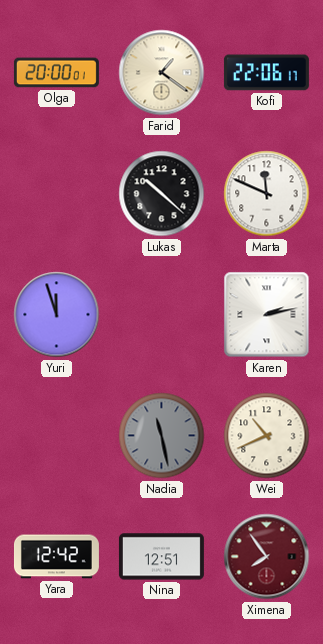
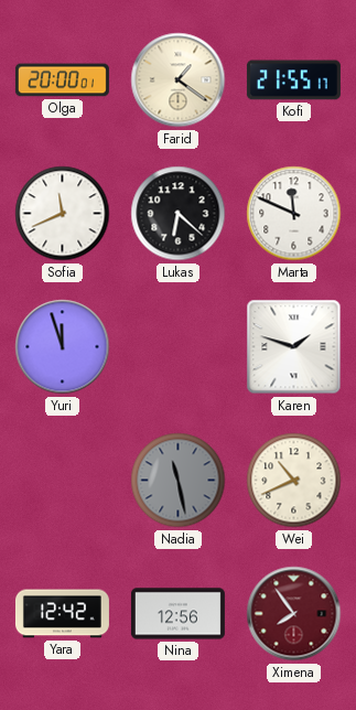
Kofi: 22:06 -> 21:55 (293, 80)
Sofia: none -> 11:41 (63, 214)
Lukas: 10:22 -> 6:22 (179, 214)
Karen: 2:13 -> 1:48 (294, 347)
Nina: 12:51 -> 12:56 (177, 614)
